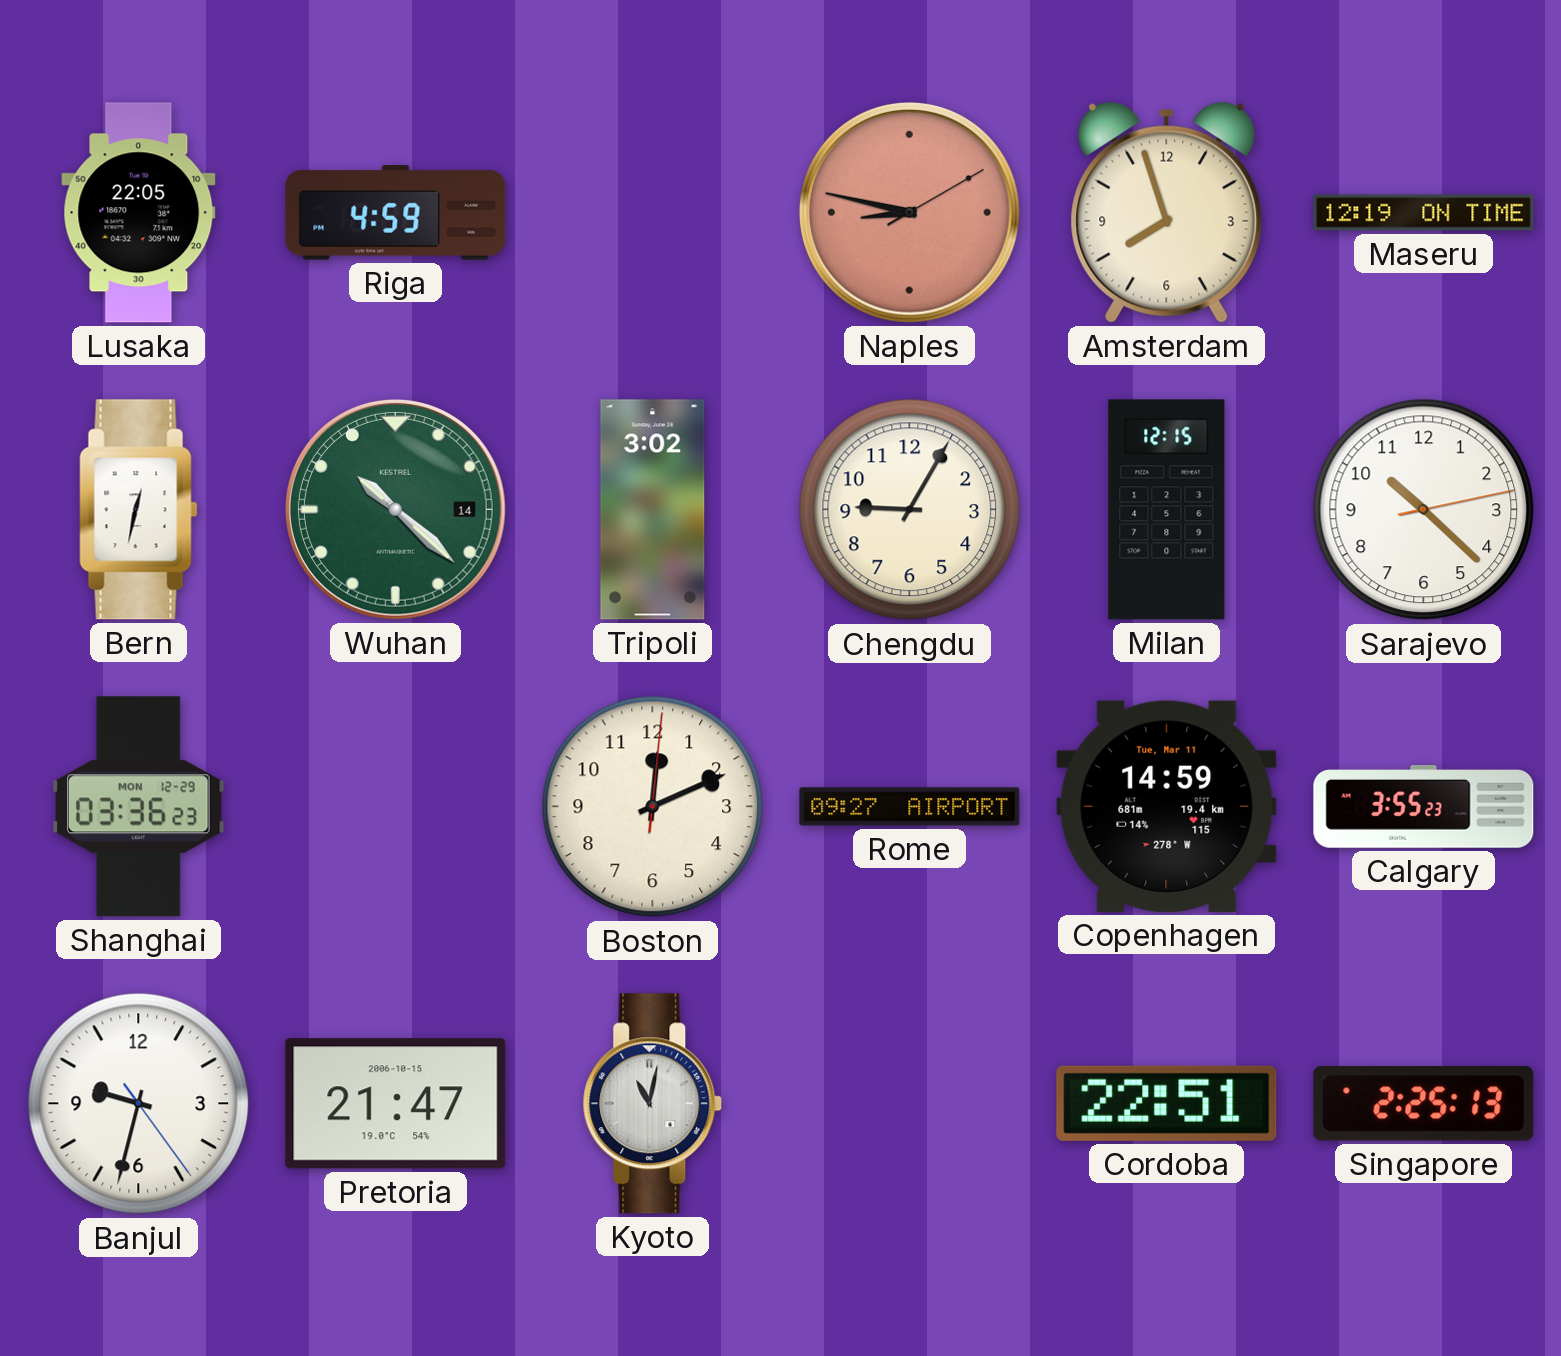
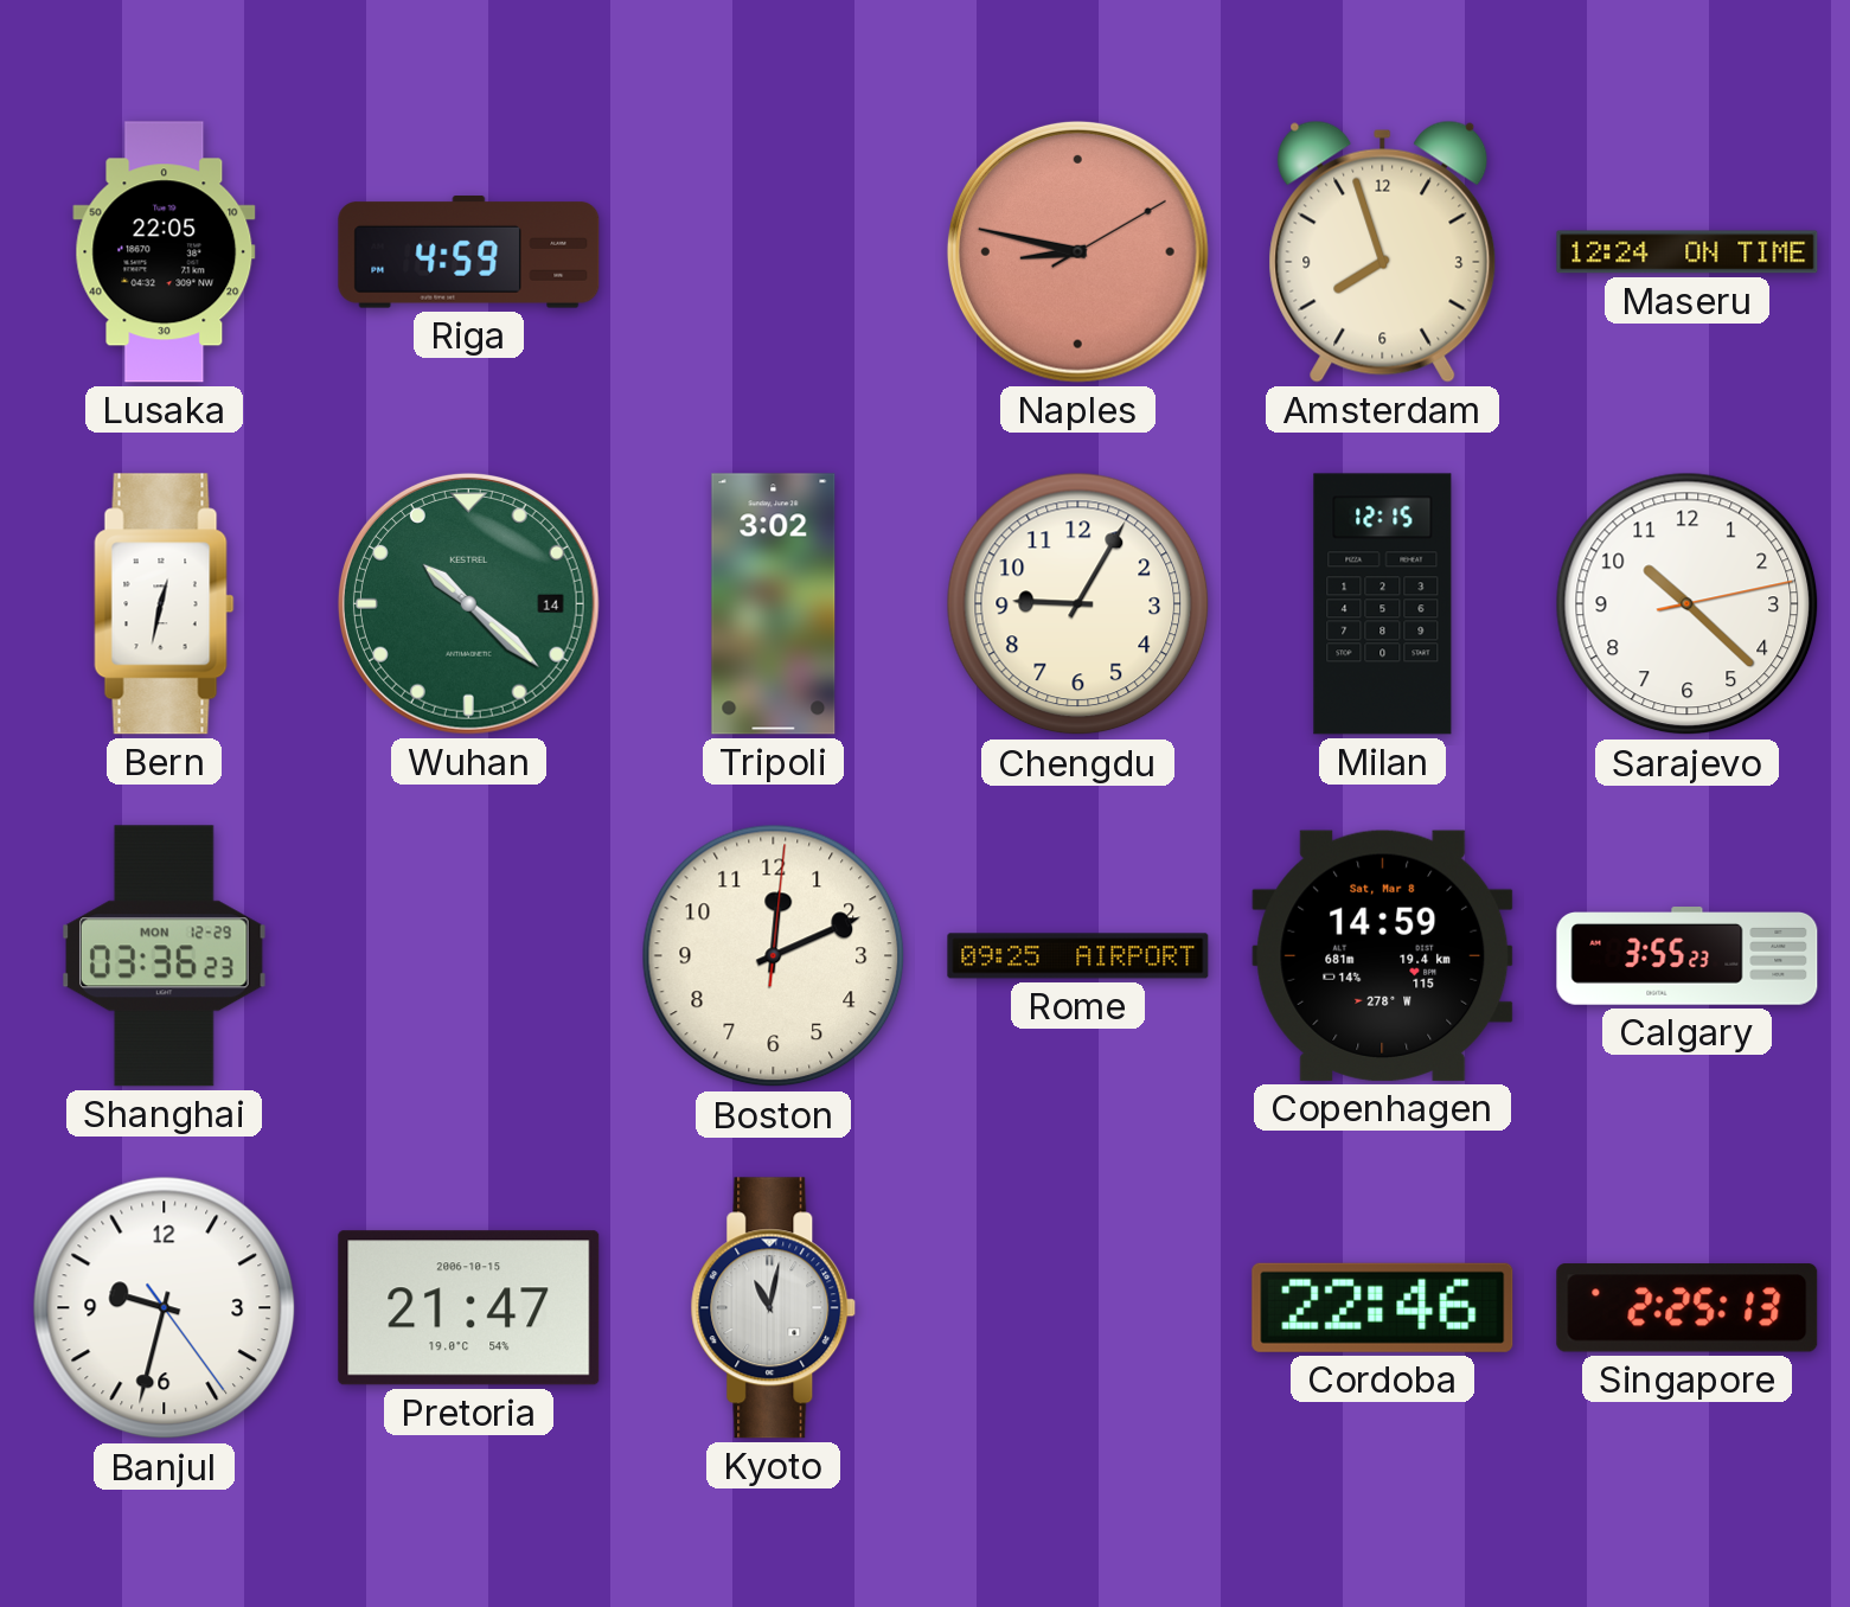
Maseru: 12:19 -> 12:24 (1688, 252)
Rome: 09:27 -> 09:25 (1078, 956)
Copenhagen date: Tue, Mar 11 -> Sat, Mar 8 (1383, 955)
Cordoba: 22:51 -> 22:46 (1383, 1307)
